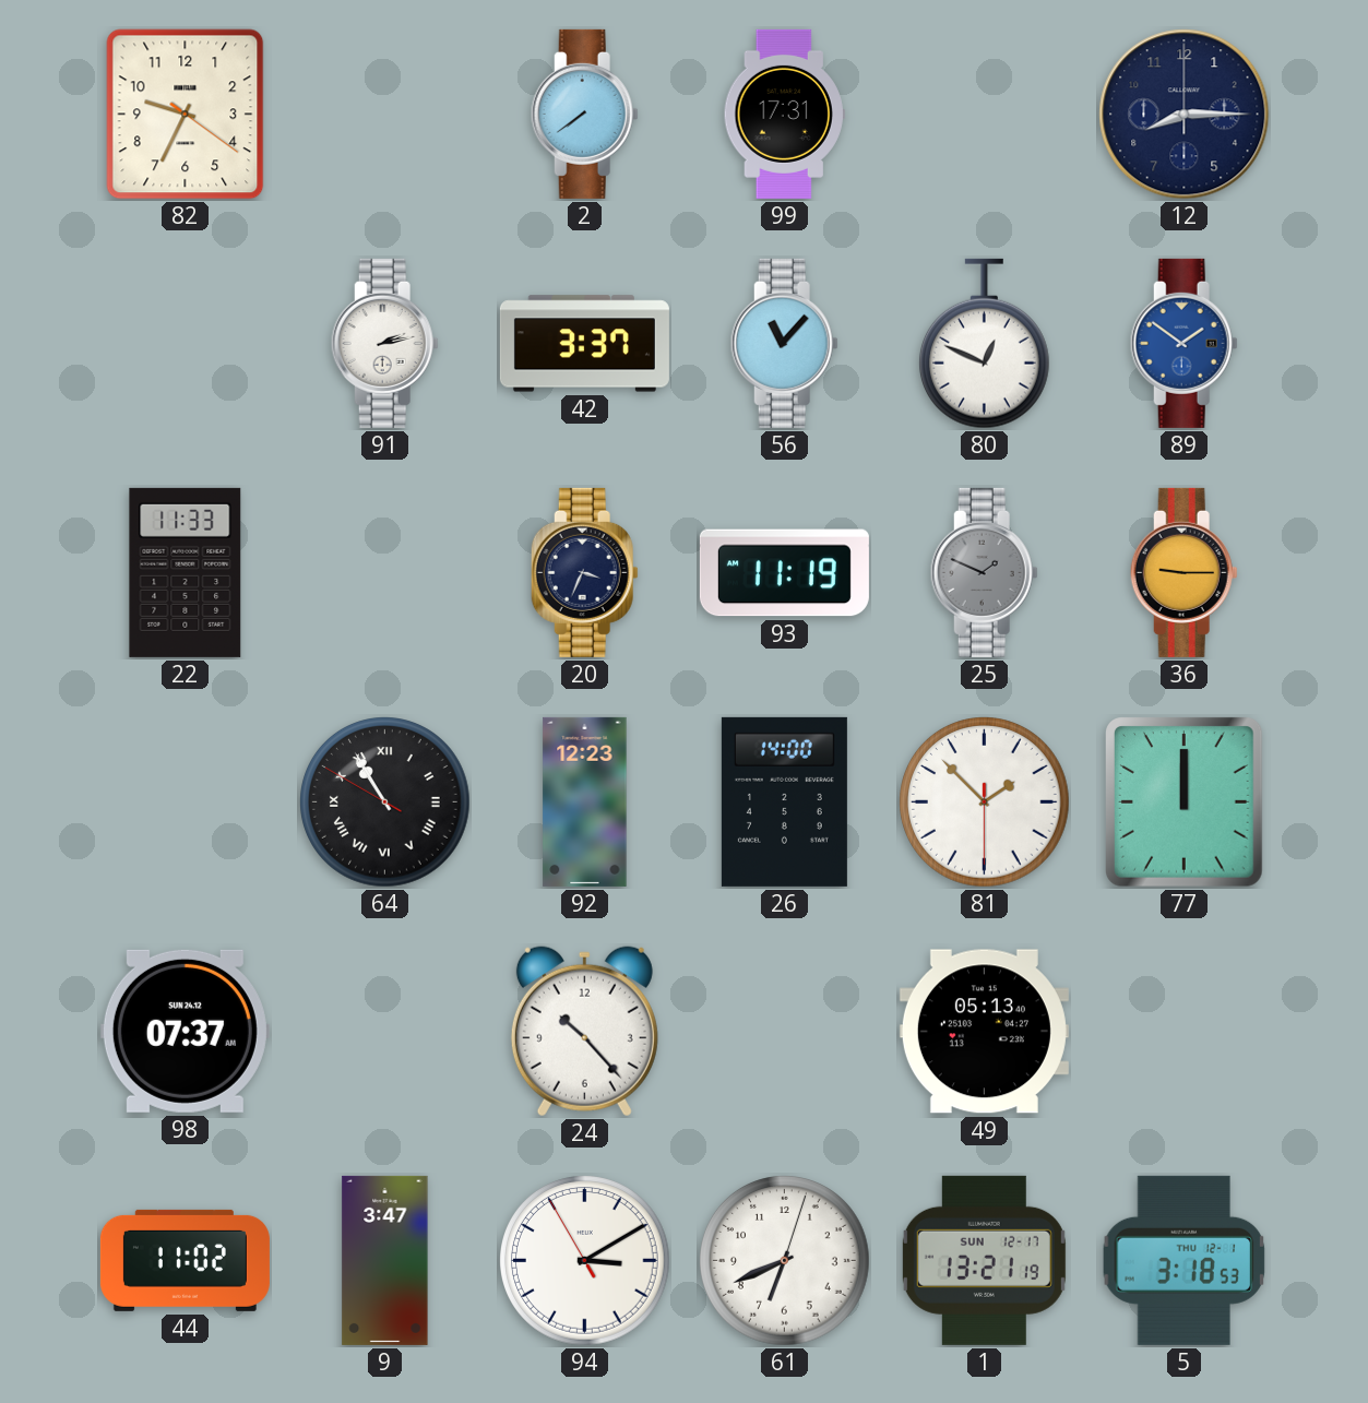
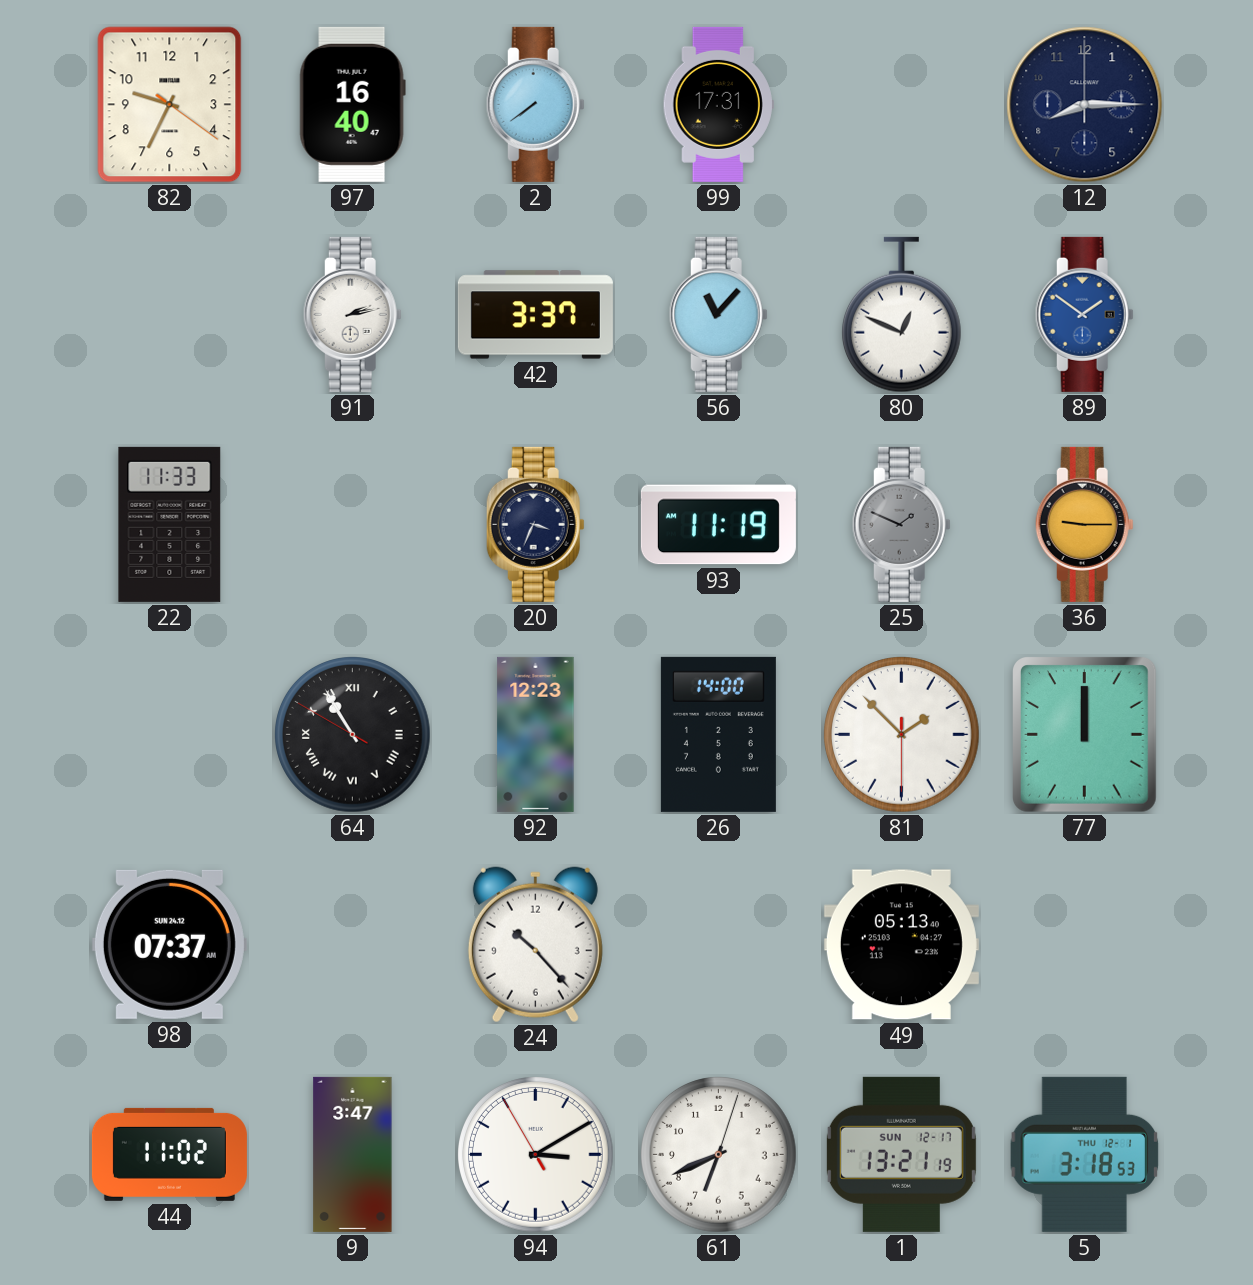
97: none -> 16:40 (352, 104)
